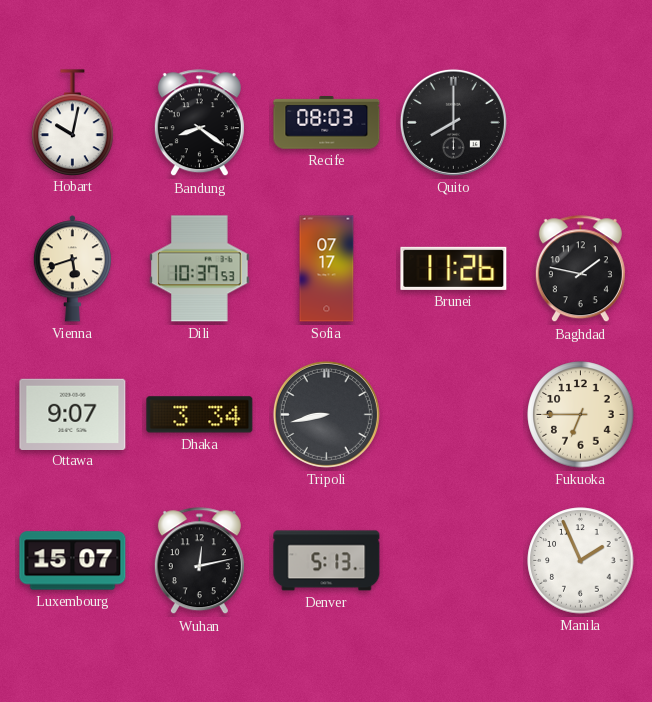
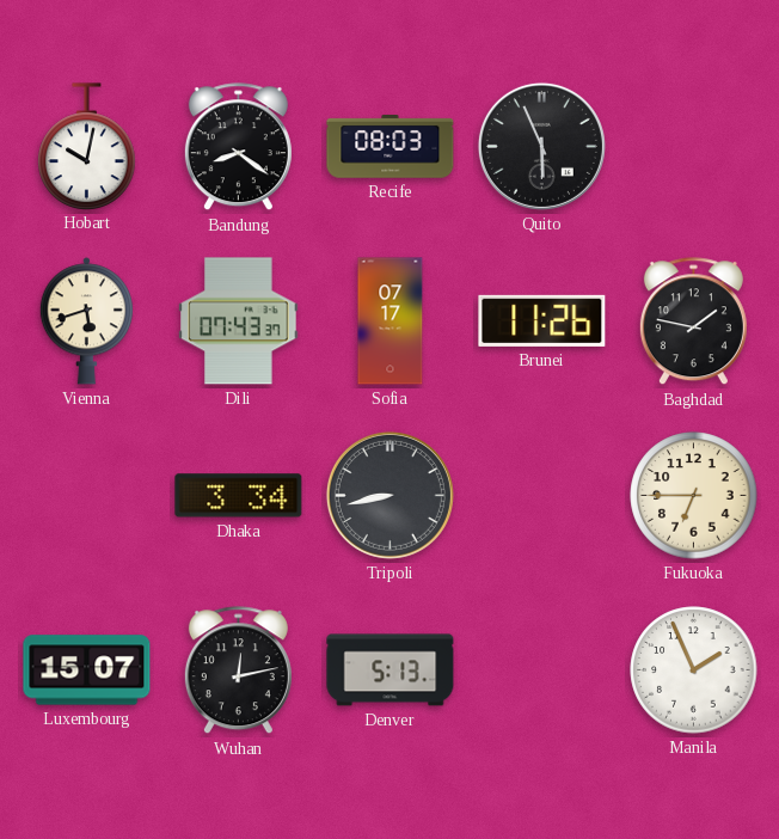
Quito: 8:00 -> 5:56 (541, 146)
Dili: 10:37 -> 07:43 (239, 321)
Ottawa: 9:07 -> none (73, 414)
